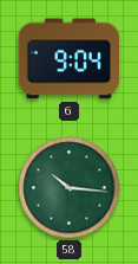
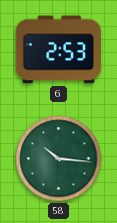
6: 9:04 -> 2:53 (58, 50)
